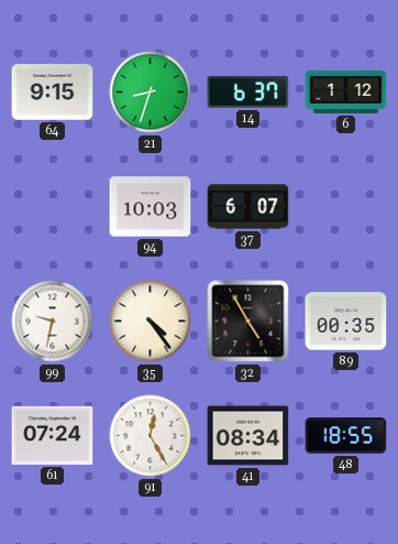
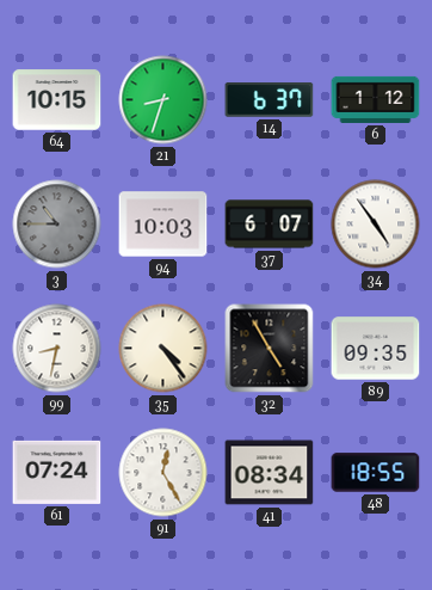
64: 9:15 -> 10:15 (57, 100)
3: none -> 10:45 (57, 225)
34: none -> 4:54 (376, 225)
99: 9:32 -> 8:32 (57, 349)
89: 00:35 -> 09:35 (376, 349)
